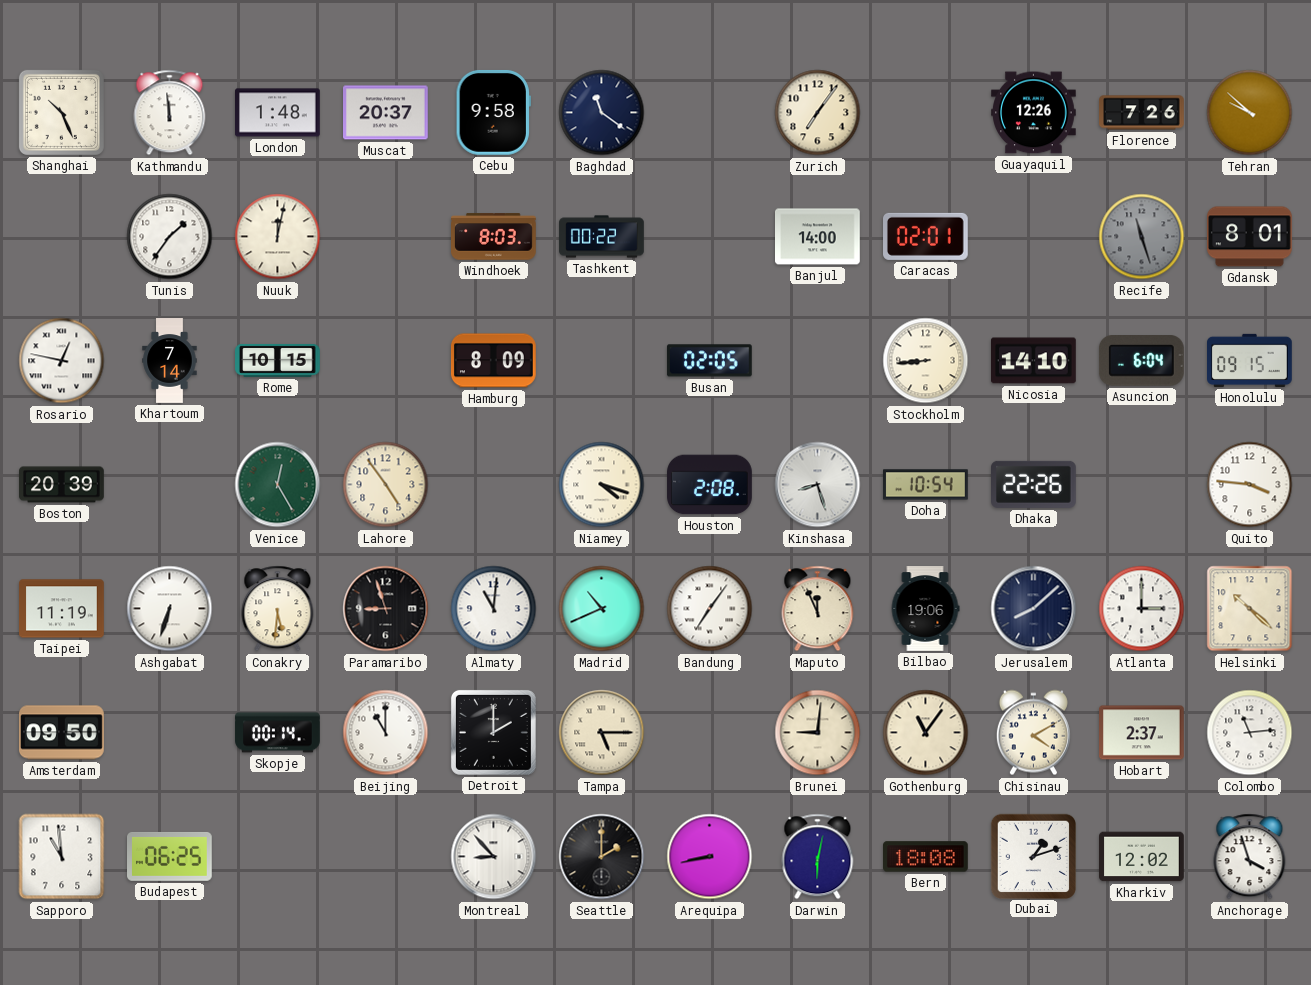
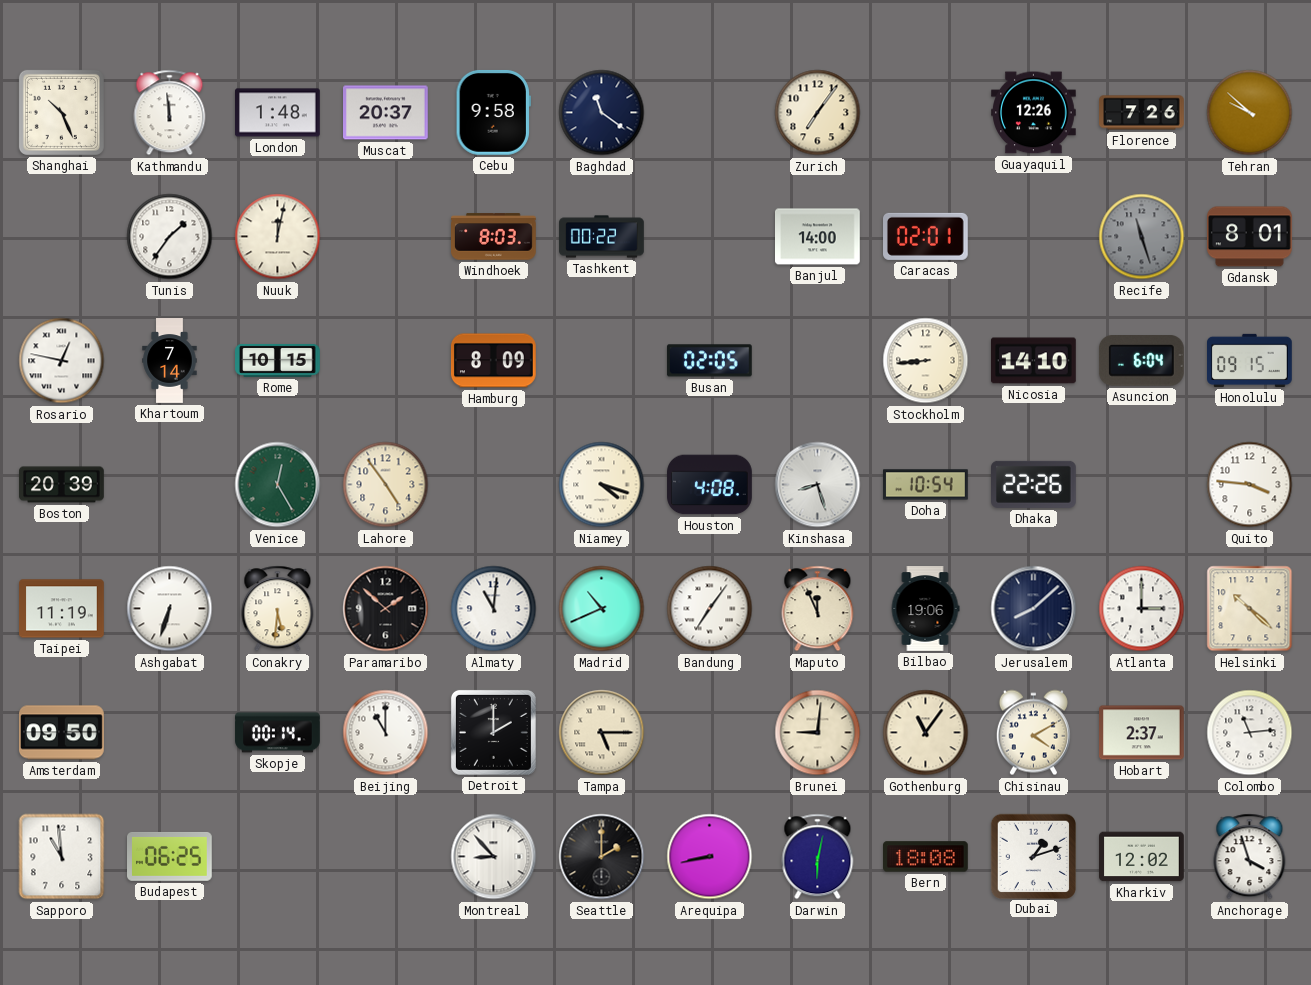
Houston: 2:08 -> 4:08 (710, 485)
Paramaribo: 8:57 -> 1:52 (386, 609)
